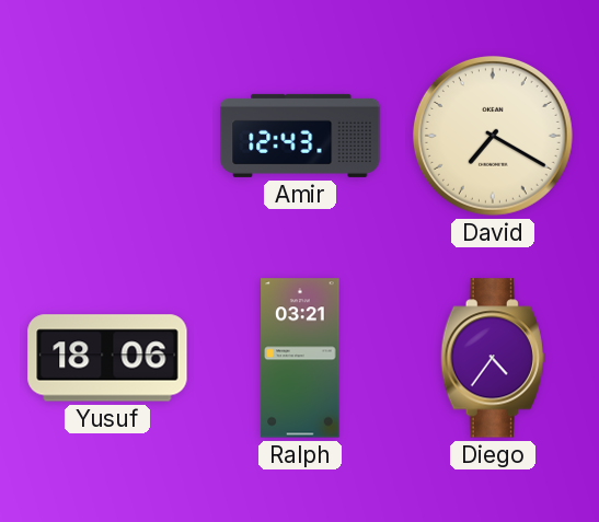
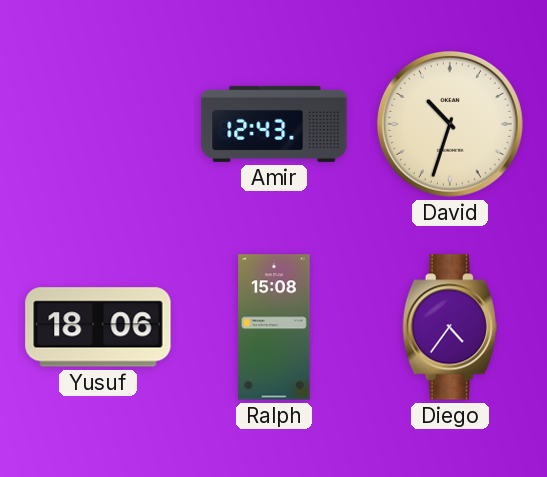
David: 7:20 -> 10:33 (450, 124)
Ralph: 03:21 -> 15:08 (274, 327)
